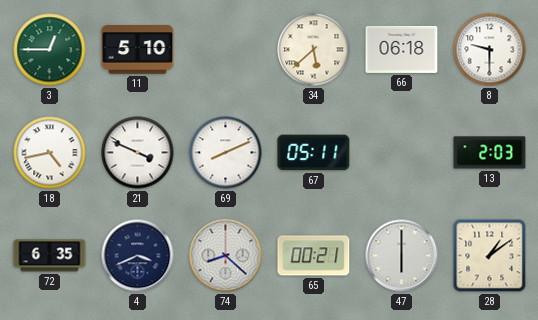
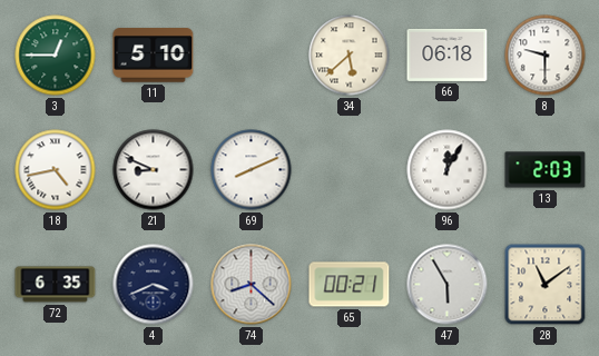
21: 3:49 -> 8:49 (154, 170)
67: 05:11 -> none (314, 153)
96: none -> 12:05 (448, 170)
47: 6:00 -> 5:55 (448, 285)
28: 1:09 -> 11:09 (546, 285)
